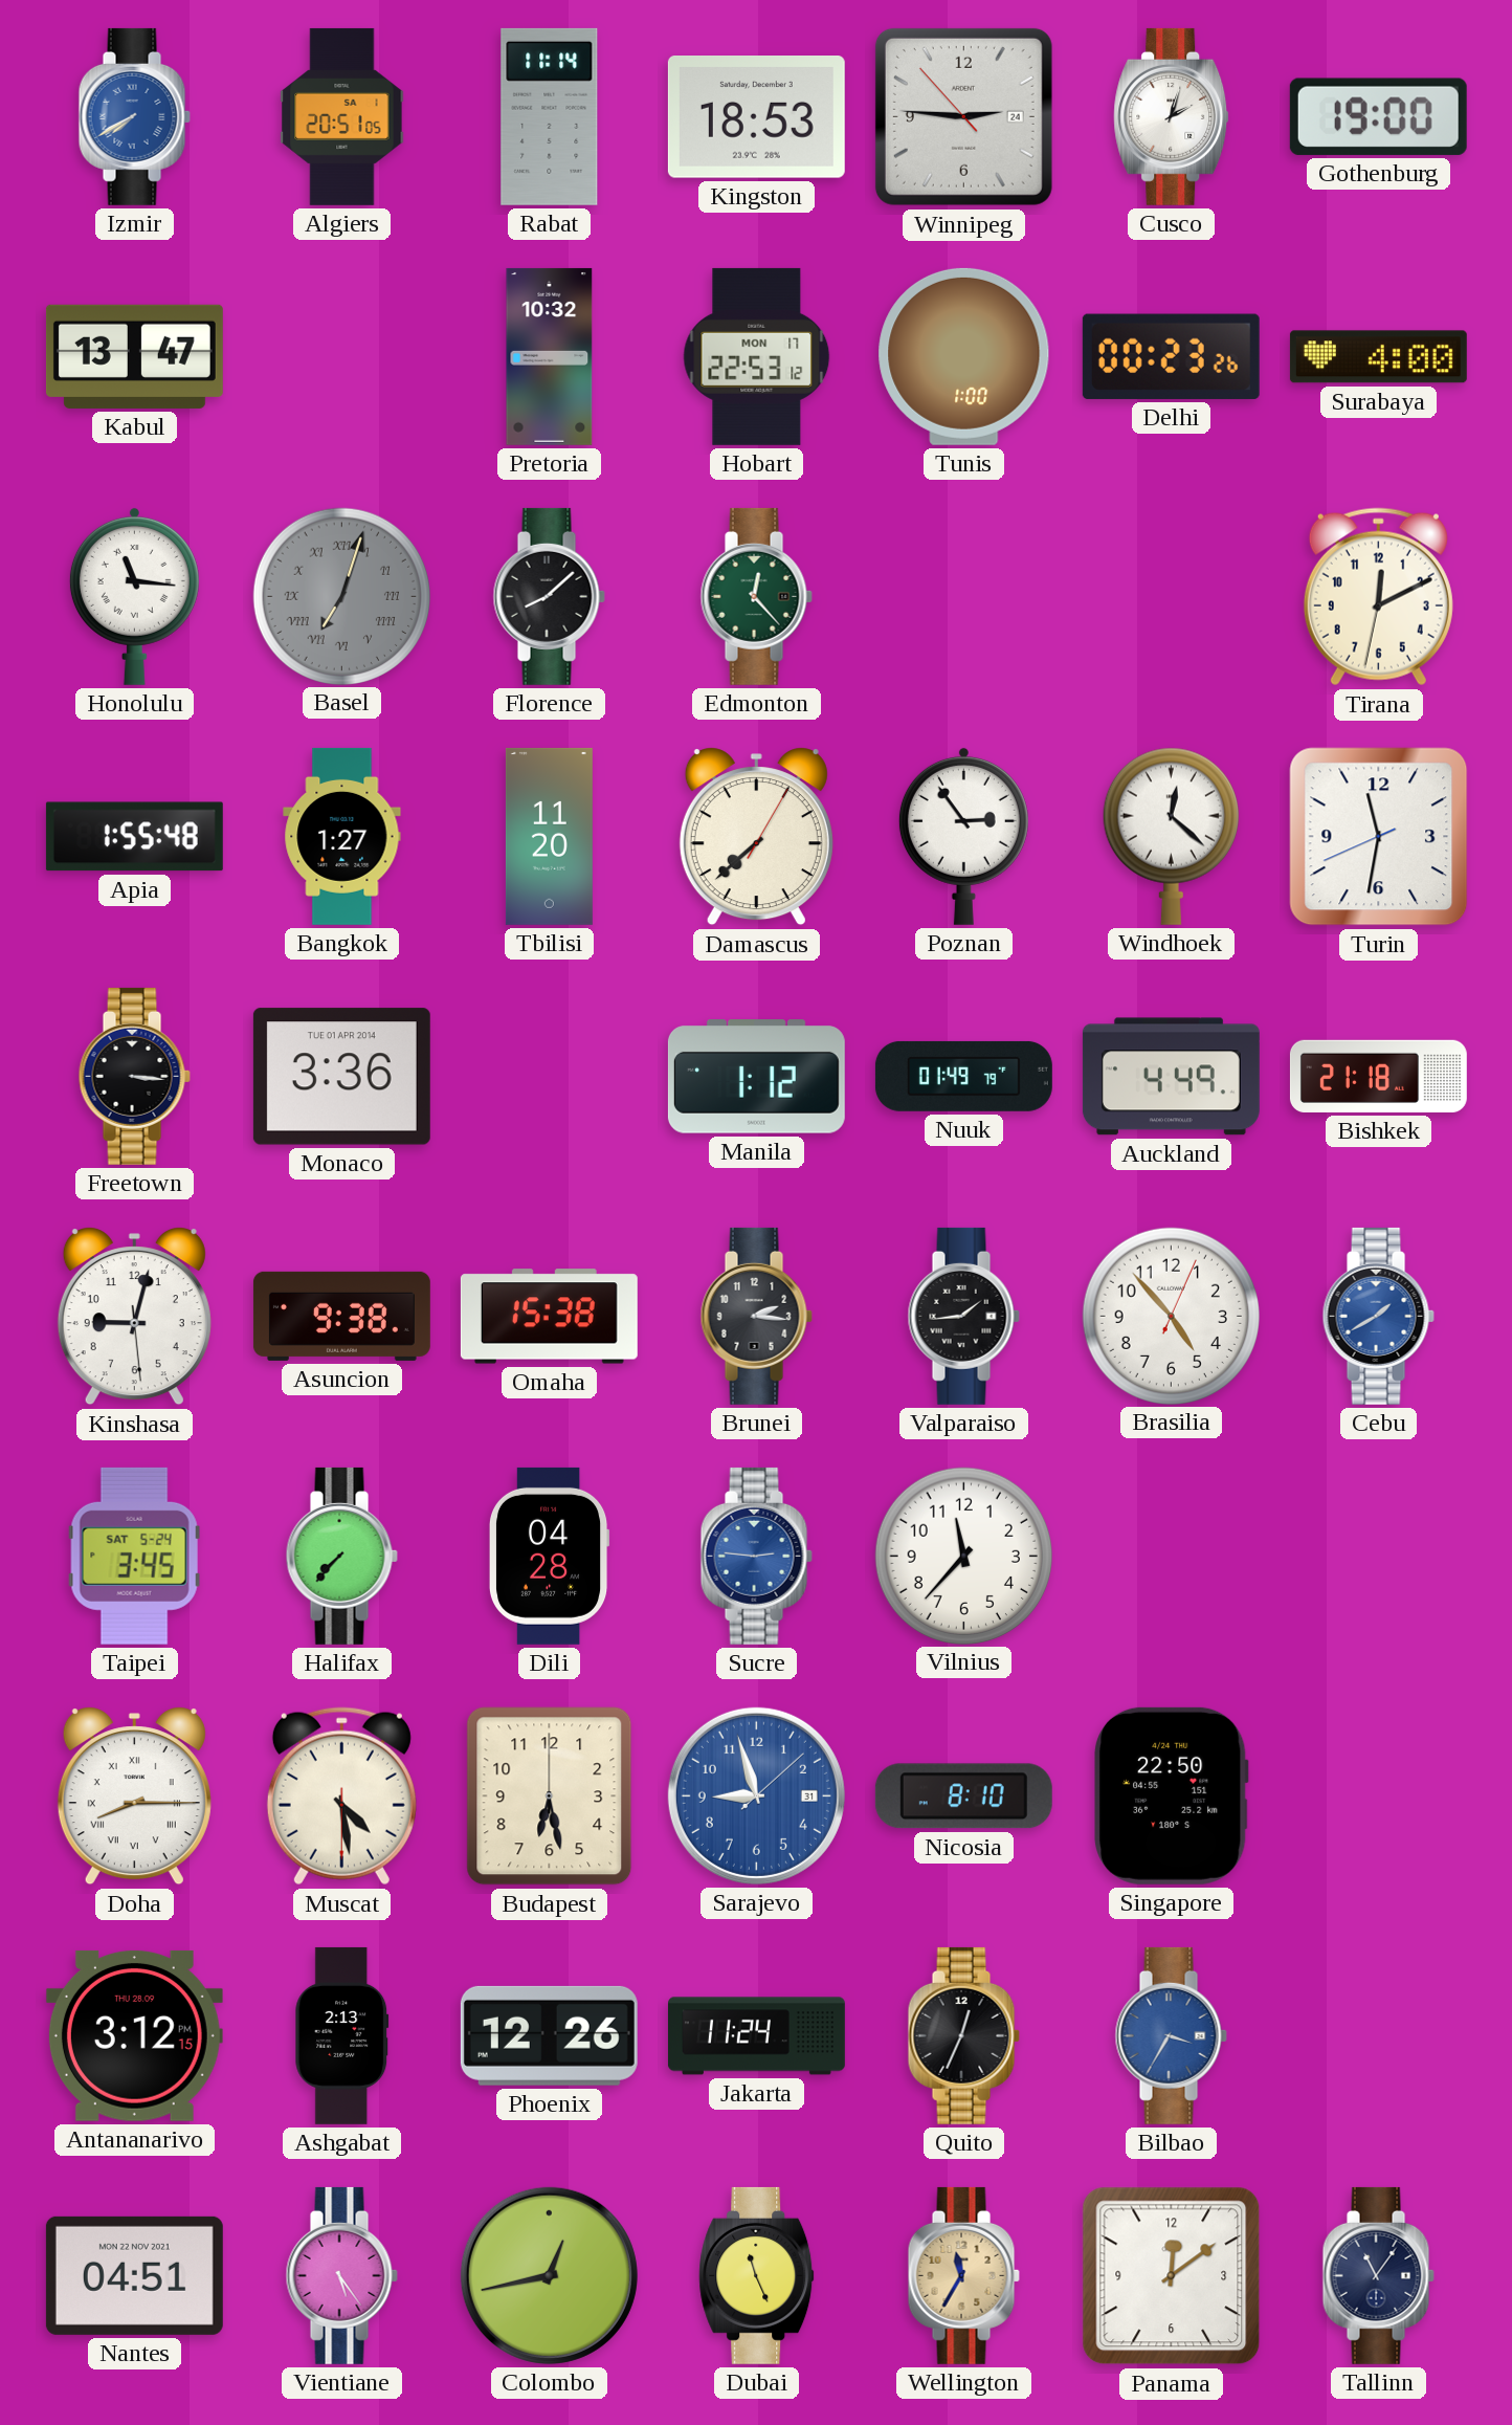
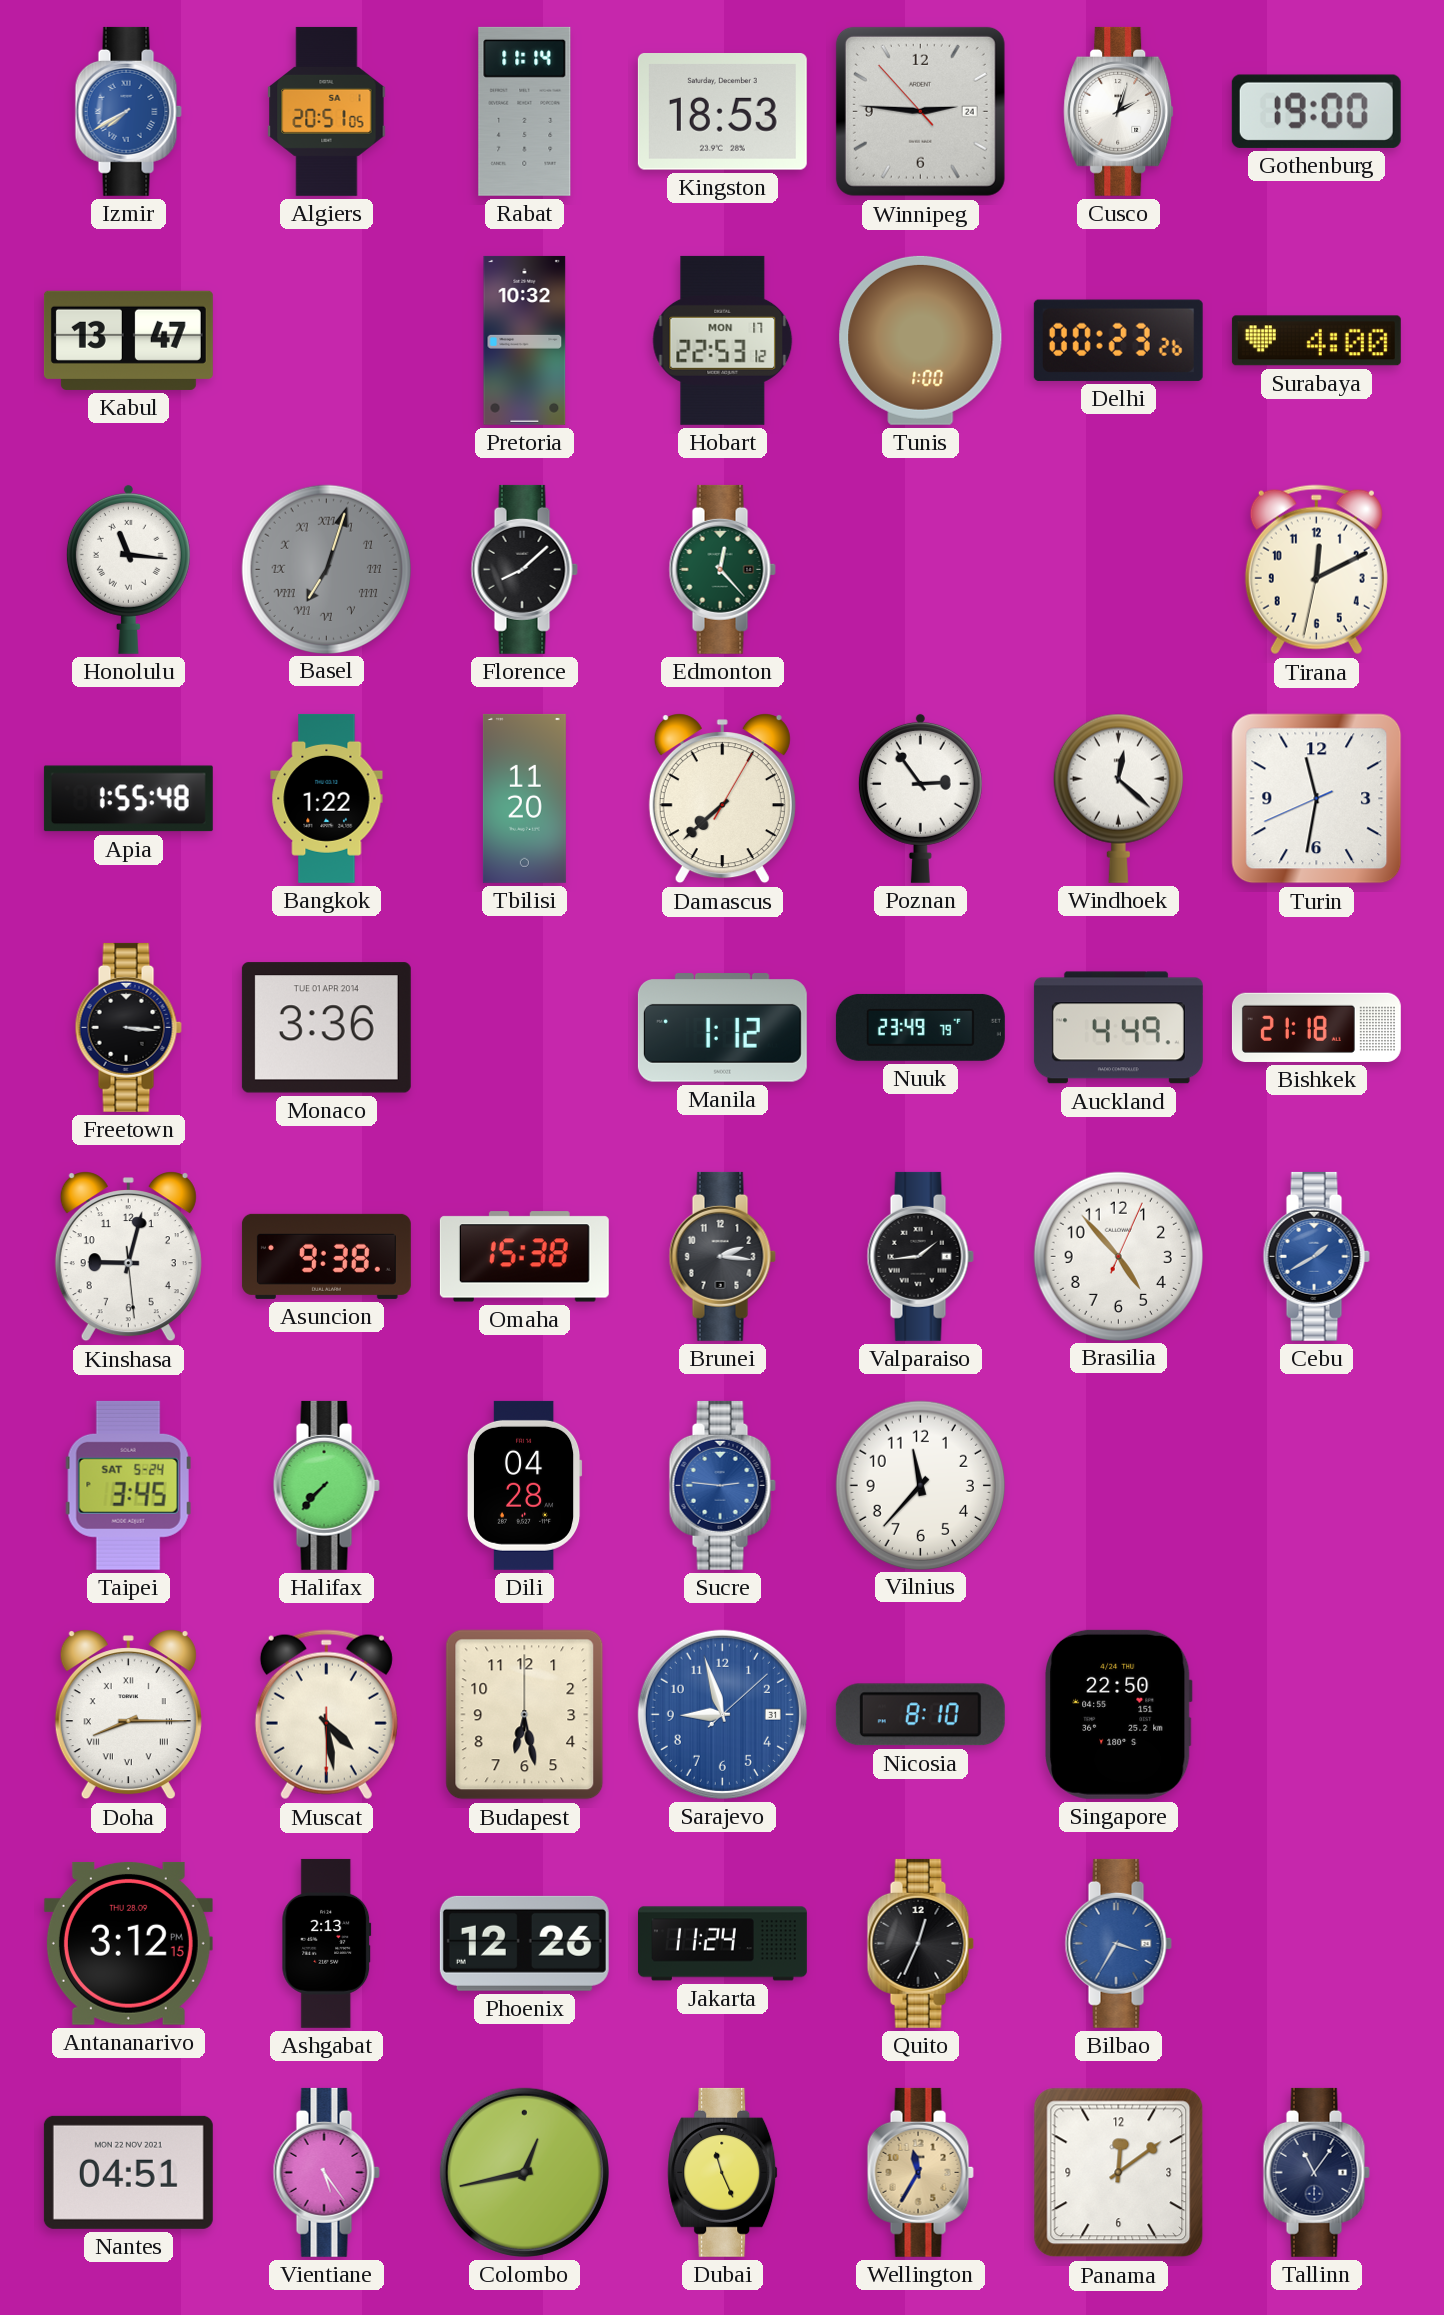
Bangkok: 1:27 -> 1:22 (327, 798)
Nuuk: 01:49 -> 23:49 (920, 1027)
